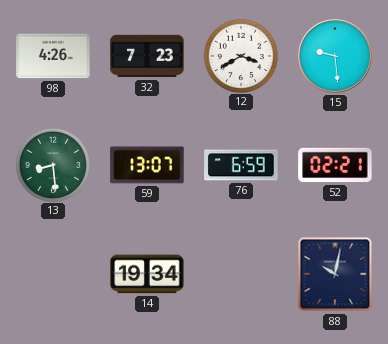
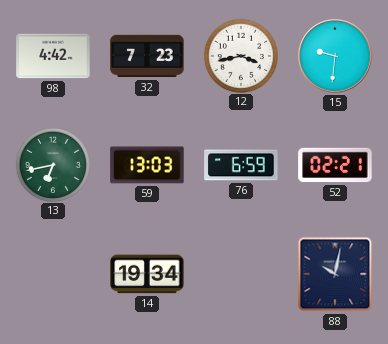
98: 4:26 -> 4:42 (53, 56)
12: 3:40 -> 3:43 (240, 55)
15: 9:29 -> 9:31 (336, 57)
13: 8:29 -> 6:43 (52, 164)
59: 13:07 -> 13:03 (147, 165)
